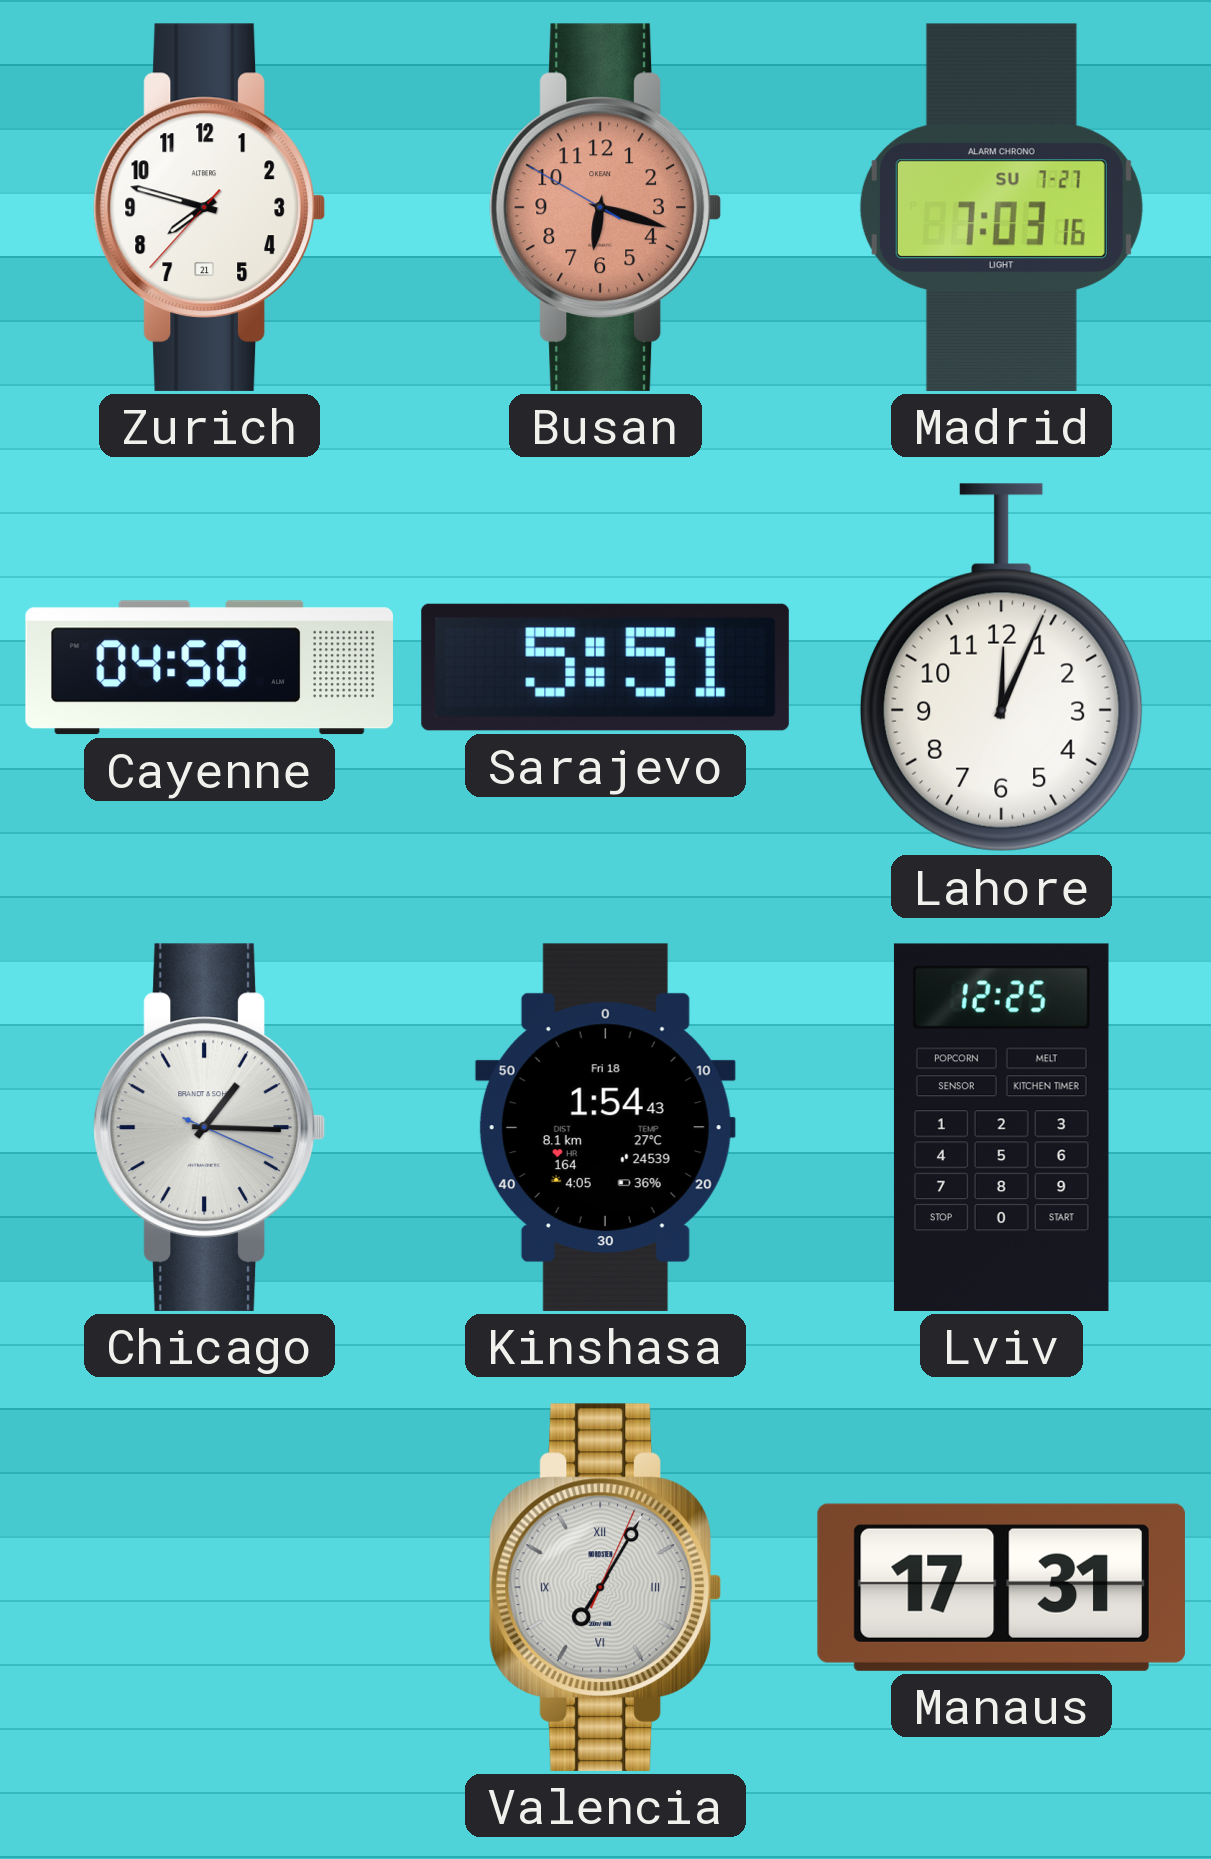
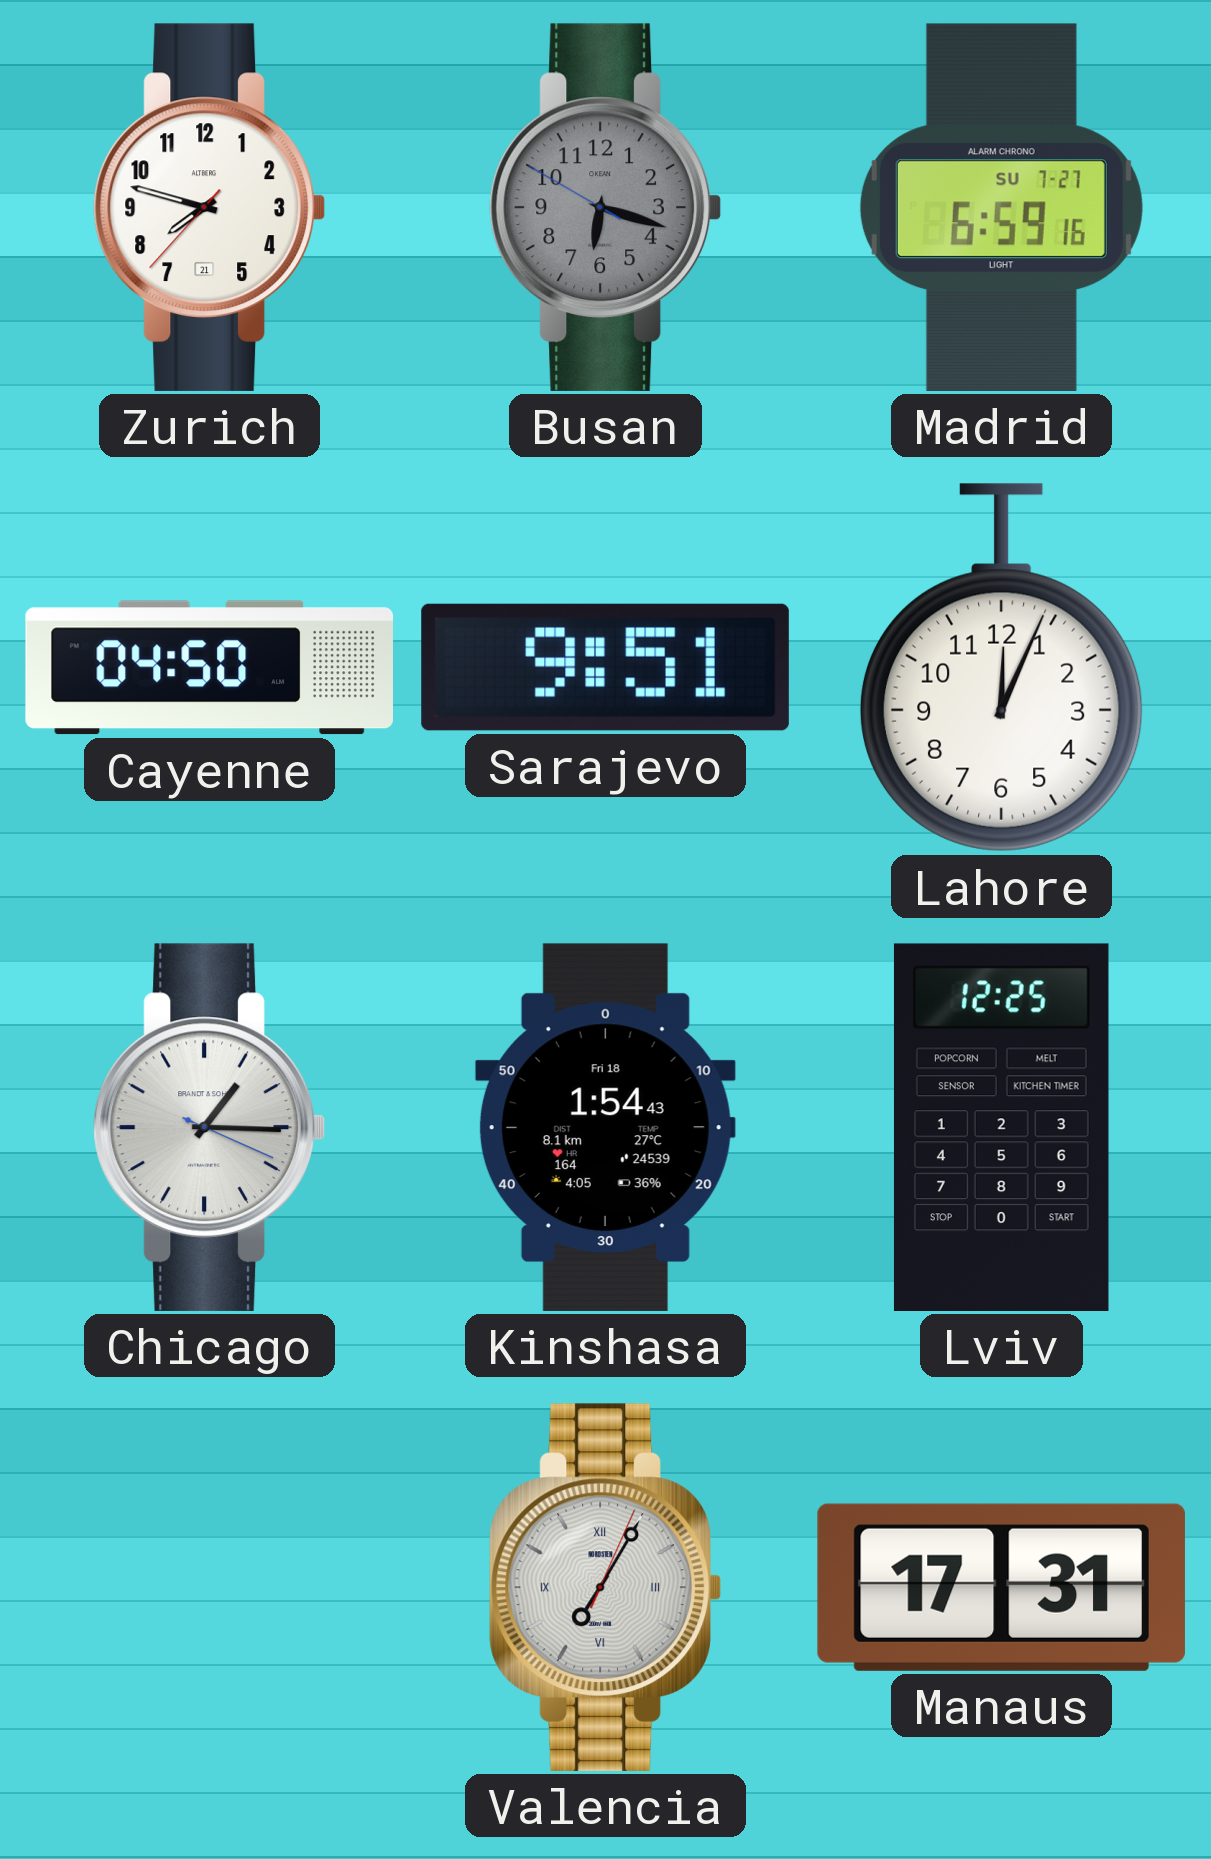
Busan dial: salmon -> grey (605, 207)
Madrid: 7:03 -> 6:59 (1001, 207)
Sarajevo: 5:51 -> 9:51 (605, 667)
